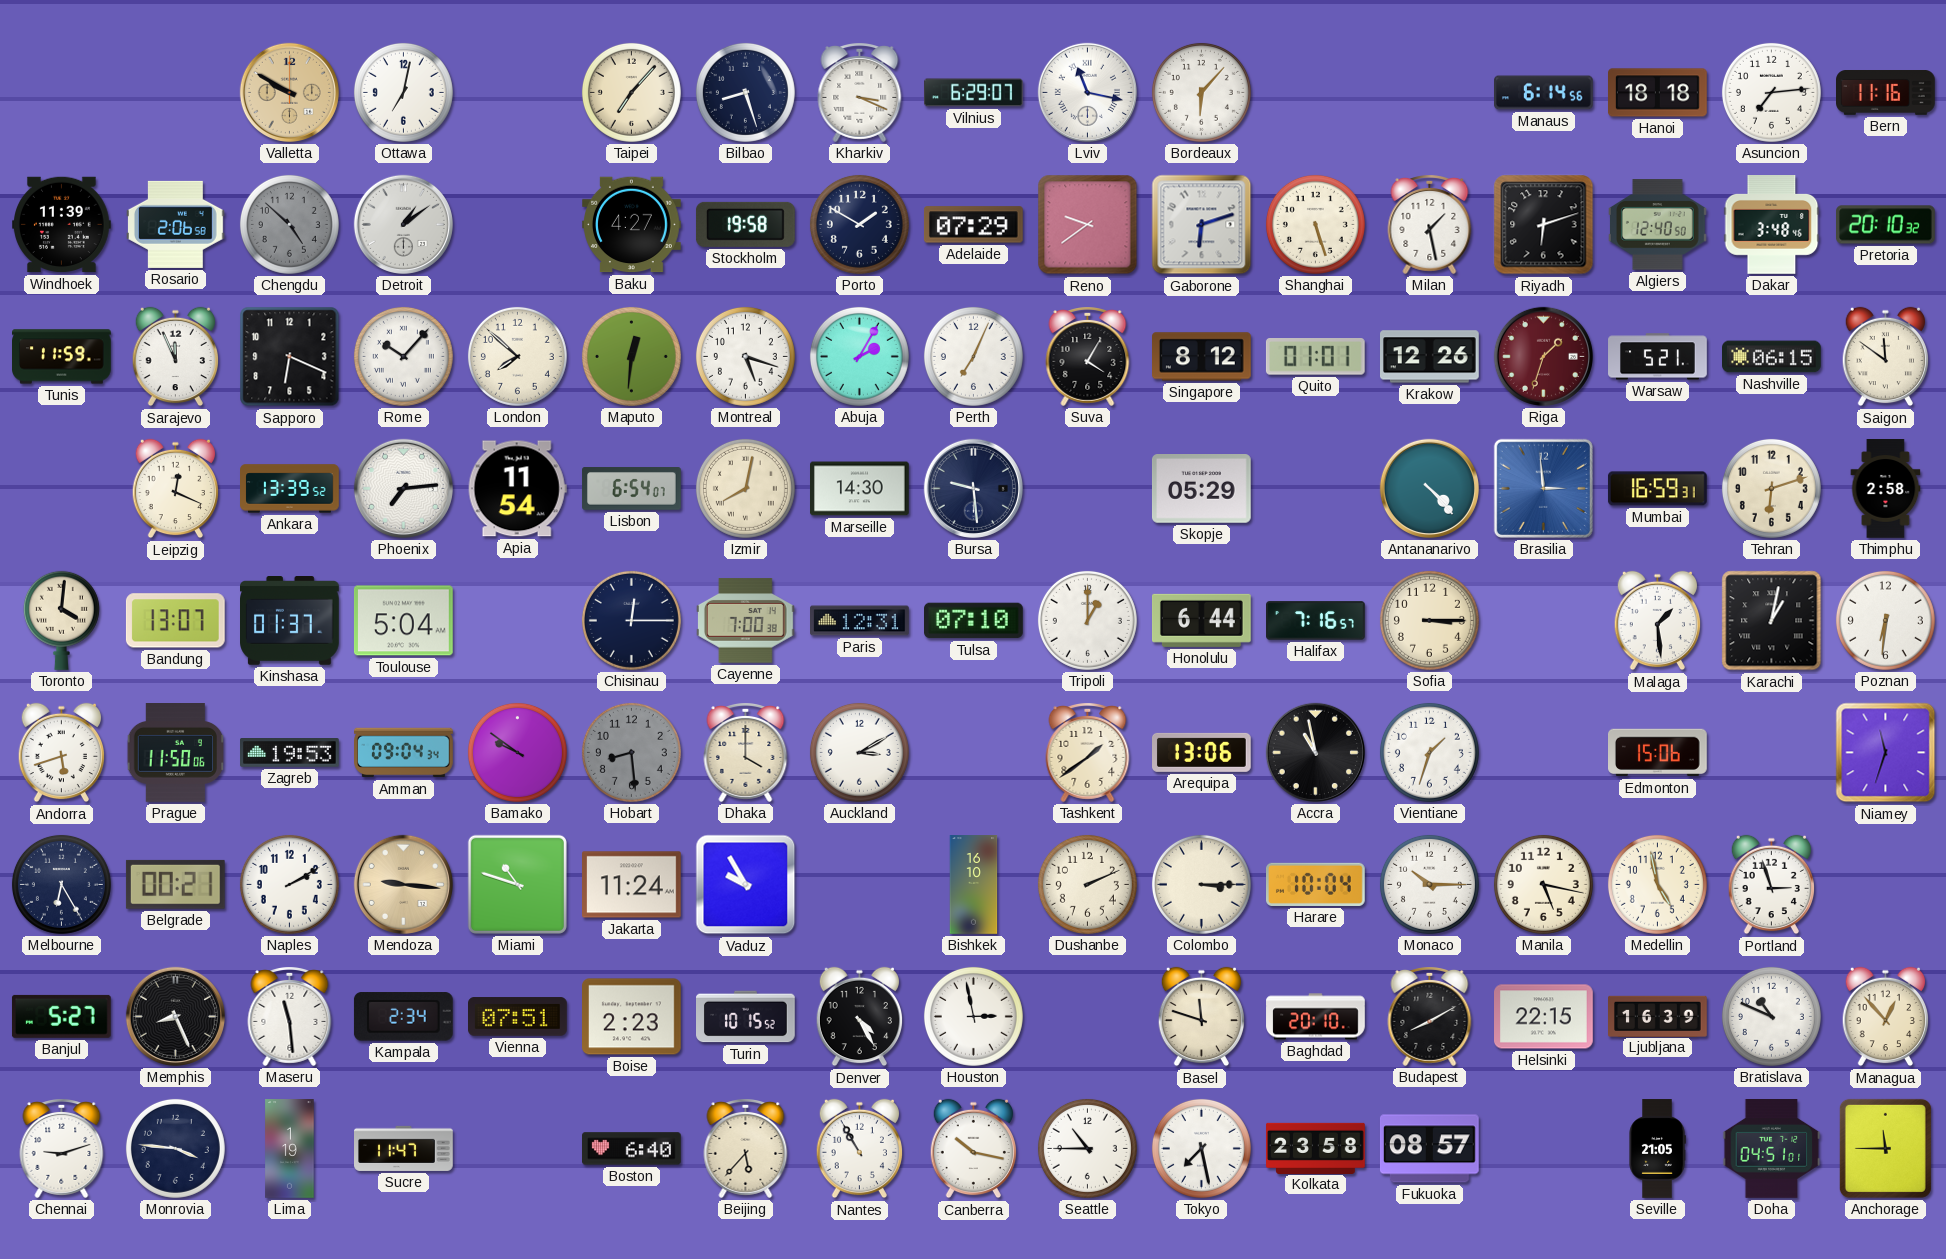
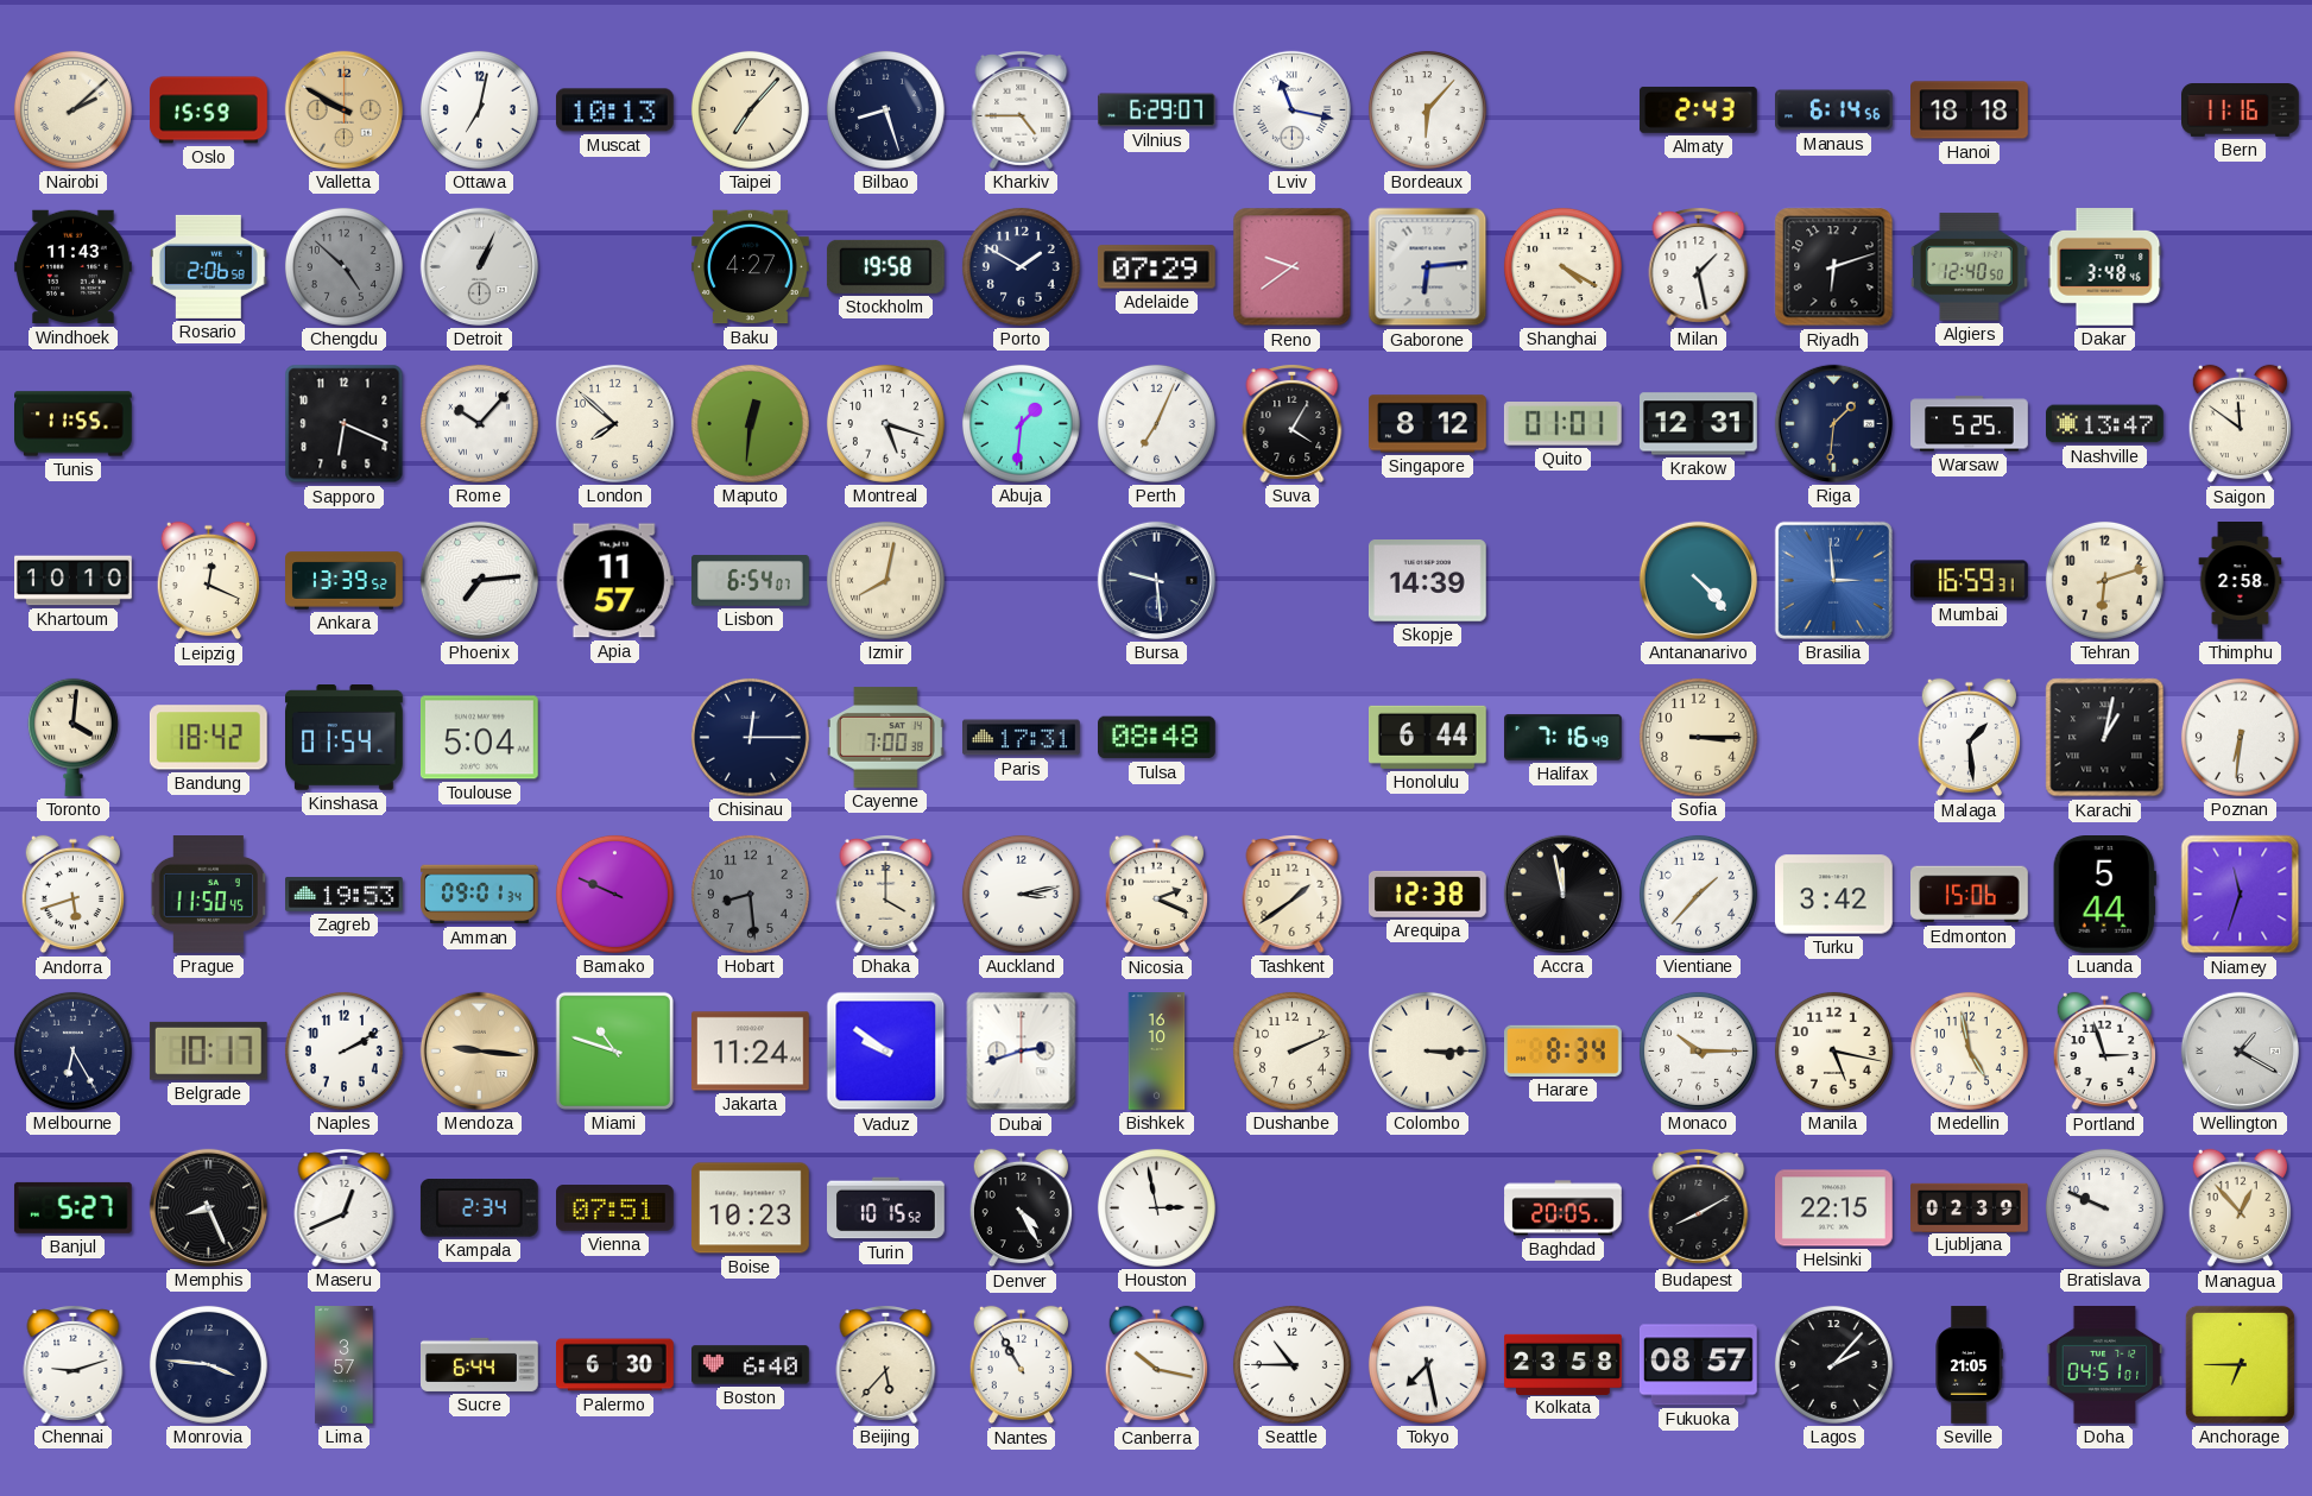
Nairobi: none -> 2:08 (72, 109)
Oslo: none -> 15:59 (209, 111)
Muscat: none -> 10:13 (614, 111)
Kharkiv: 3:19 -> 4:45 (1022, 111)
Almaty: none -> 2:43 (1698, 109)
Asuncion: 7:14 -> none (1771, 92)
Windhoek: 11:39 -> 11:43 (74, 267)
Detroit: 1:09 -> 1:04 (479, 266)
Gaborone: 6:12 -> 6:14 (1428, 267)
Shanghai: 5:27 -> 4:20 (1562, 266)
Pretoria: 20:10 -> none (1886, 225)
Tunis: 11:59 -> 11:55 (74, 424)
Sarajevo: 11:56 -> none (175, 357)
Abuja: 2:05 -> 1:31 (1021, 423)
Krakow: 12:26 -> 12:31 (1699, 424)
Riga: 1:33 -> 1:31 (1833, 423)
Riga dial: burgundy -> navy (1833, 423)
Warsaw: 5:21 -> 5:25 (1970, 424)
Nashville: 06:15 -> 13:47 (2105, 424)
Khartoum: none -> 10:10 (74, 581)
Apia: 11:54 -> 11:57 (614, 581)
Marseille: 14:30 -> none (860, 489)
Skopje: 05:29 -> 14:39 (1427, 581)
Bandung: 13:07 -> 18:42 (208, 738)
Kinshasa: 01:37 -> 01:54 (345, 738)
Paris: 12:31 -> 17:31 (1022, 738)
Tulsa: 07:10 -> 08:48 (1157, 738)
Tripoli: 1:00 -> none (1087, 620)
Halifax: 7:16:57 -> 7:16:49 (1564, 738)
Prague: 11:50:06 -> 11:50:45 (208, 895)
Amman: 09:04 -> 09:01 (480, 895)
Bamako: 9:51 -> 9:49 (614, 894)
Auckland: 3:10 -> 3:13 (1021, 894)
Nicosia: none -> 2:19 (1156, 895)
Arequipa: 13:06 -> 12:38 (1428, 894)
Accra: 10:58 -> 11:58 (1562, 894)
Vientiane: 1:33 -> 1:37 (1698, 894)
Turku: none -> 3:42 (1834, 895)
Luanda: none -> 5:44 (2104, 895)
Belgrade: 00:21 -> 10:17 (208, 1050)
Vaduz: 9:55 -> 9:51 (886, 1052)
Dubai: none -> 2:42 (1022, 1052)
Harare: 10:04 -> 8:34 (1564, 1050)
Wellington: none -> 1:20 (2240, 1050)
Maseru: 11:29 -> 12:41 (345, 1208)
Boise: 2:23 -> 10:23 (751, 1208)
Basel: 11:48 -> none (1201, 1017)
Baghdad: 20:10 -> 20:05 (1564, 1208)
Ljubljana: 16:39 -> 02:39 (1970, 1207)
Bratislava: 10:49 -> 9:49 (2104, 1207)
Lima: 1:19 -> 3:57 (345, 1365)
Sucre: 11:47 -> 6:44 (480, 1364)
Palermo: none -> 6:30 (615, 1365)
Lagos: none -> 2:07 (1833, 1364)
Anchorage: 11:45 -> 6:45 (2240, 1364)
